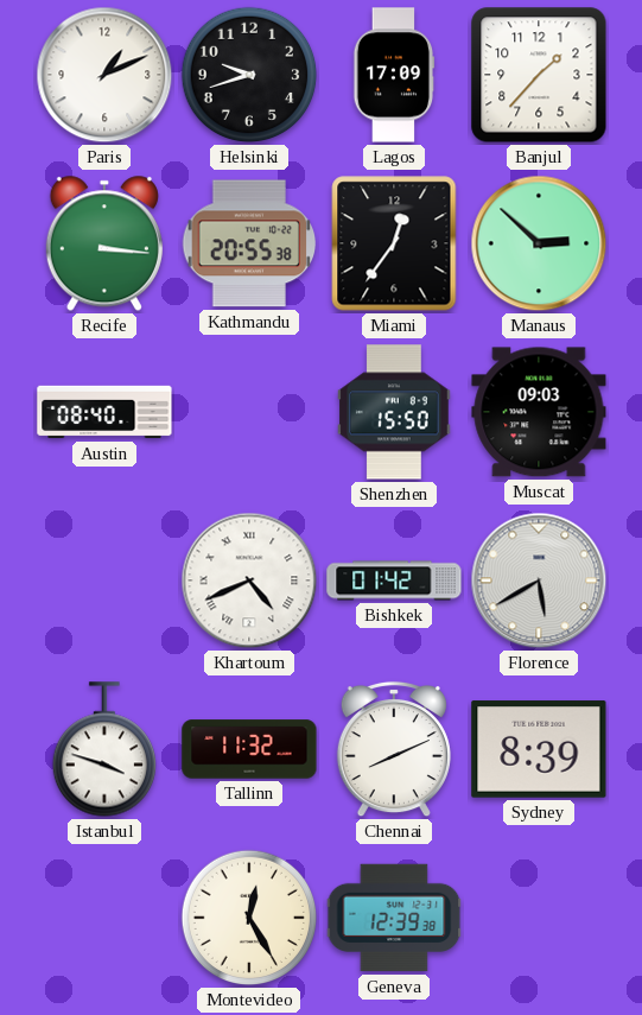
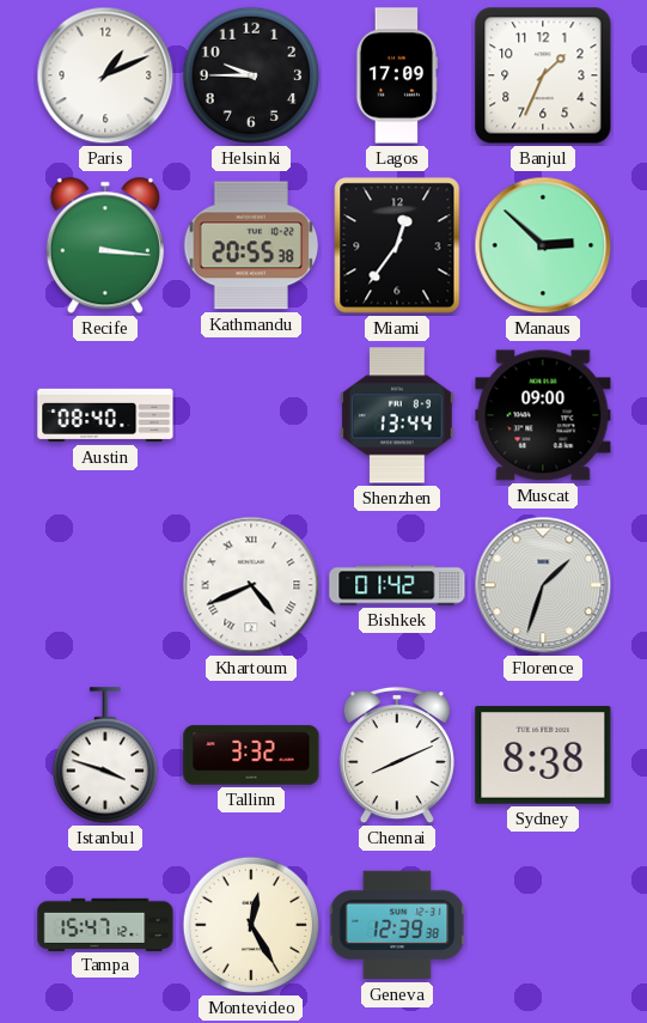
Helsinki: 9:42 -> 9:45 (251, 75)
Banjul: 1:37 -> 1:34 (543, 75)
Shenzhen: 15:50 -> 13:44 (397, 415)
Muscat: 09:03 -> 09:00 (543, 415)
Florence: 5:40 -> 1:33 (543, 585)
Tallinn: 11:32 -> 3:32 (251, 755)
Sydney: 8:39 -> 8:38 (543, 755)
Tampa: none -> 15:47 (105, 924)
